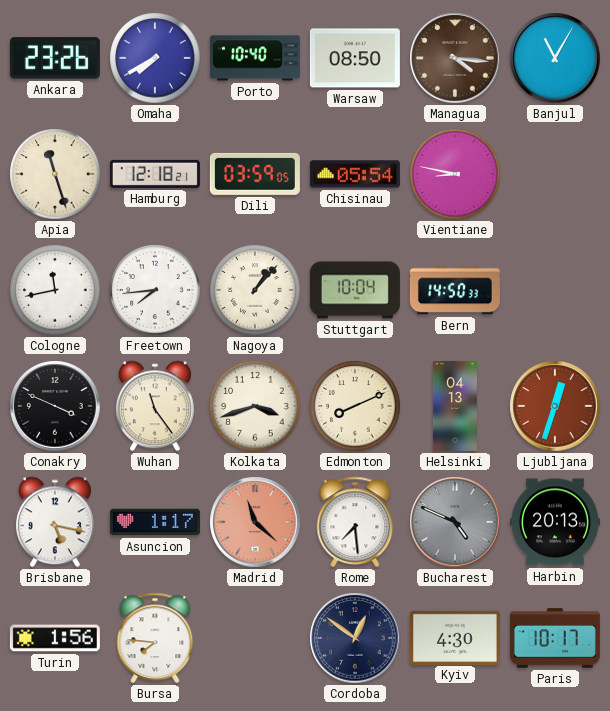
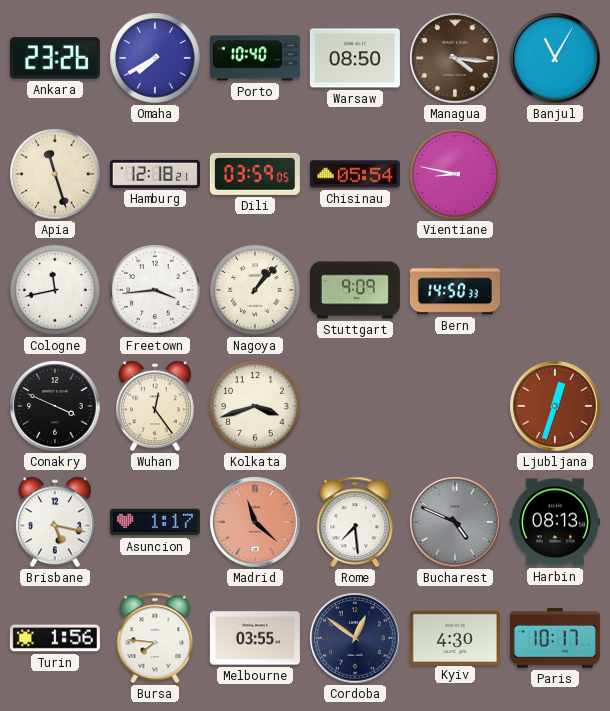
Freetown: 7:44 -> 3:44 (155, 290)
Stuttgart: 10:04 -> 9:09 (355, 290)
Wuhan: 11:24 -> 12:24 (155, 406)
Edmonton: 8:11 -> none (355, 406)
Helsinki: 04:13 -> none (455, 406)
Harbin: 20:13 -> 08:13 (555, 522)
Melbourne: none -> 03:55 (255, 638)
